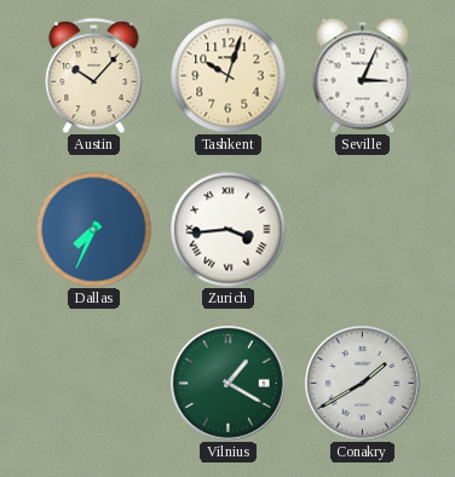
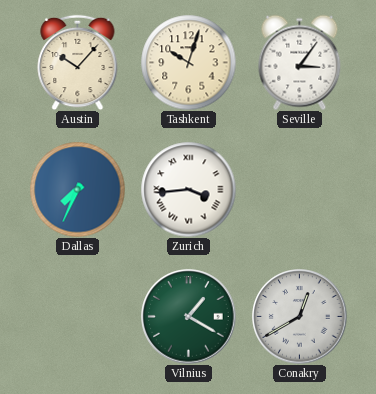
Seville: 3:04 -> 3:06 (300, 62)
Conakry: 1:40 -> 12:40 (300, 317)
